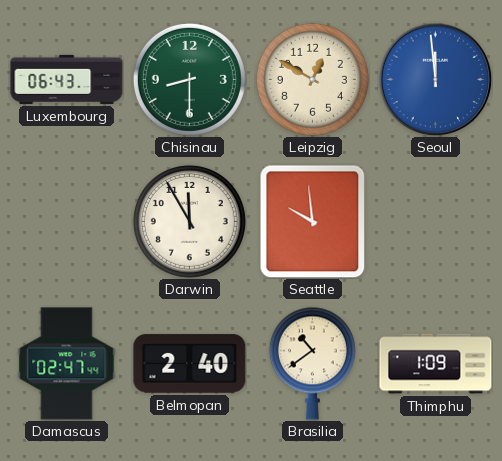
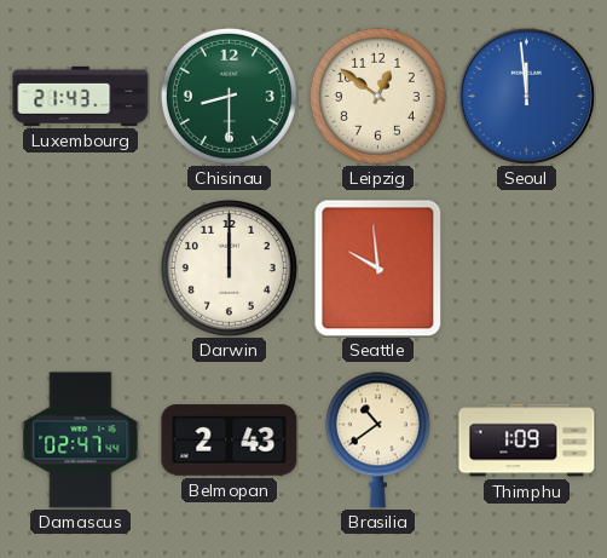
Luxembourg: 06:43 -> 21:43 (81, 96)
Leipzig: 12:50 -> 12:51 (377, 96)
Darwin: 11:55 -> 12:00 (229, 268)
Belmopan: 2:40 -> 2:43 (230, 441)
